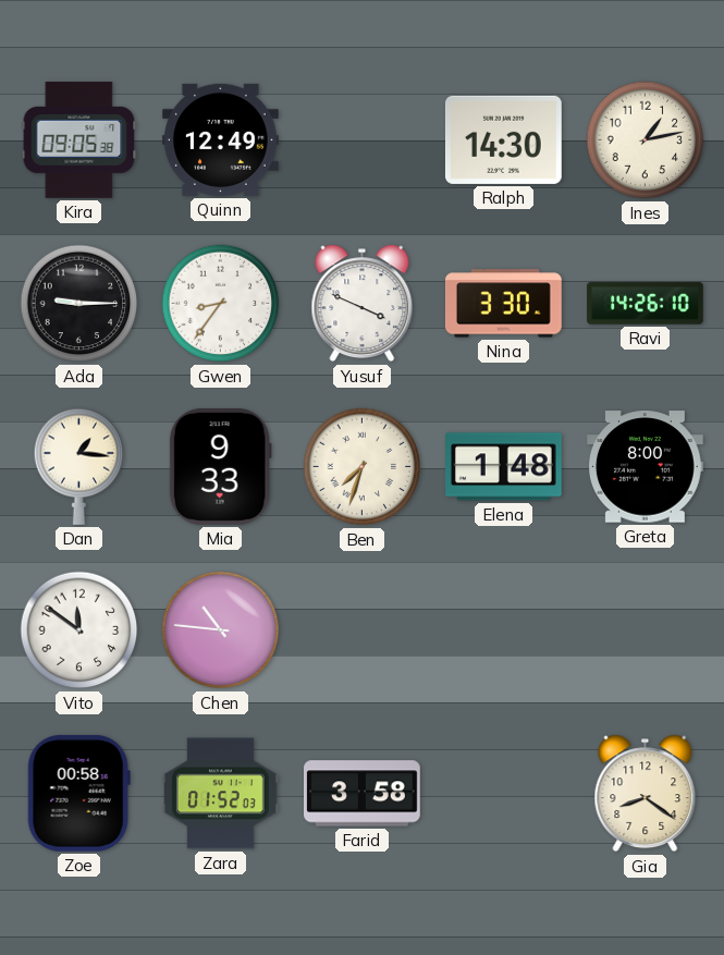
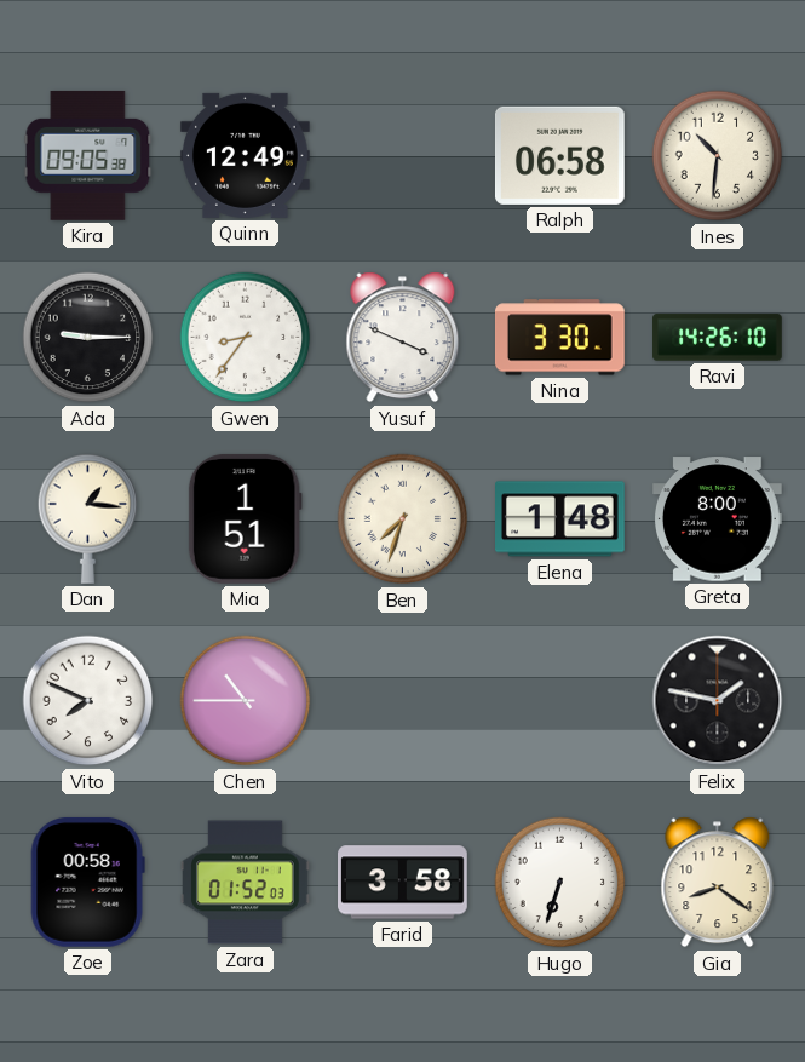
Ralph: 14:30 -> 06:58 (559, 155)
Ines: 1:13 -> 10:31 (718, 156)
Mia: 9:33 -> 1:51 (245, 518)
Vito: 11:51 -> 7:49 (88, 701)
Chen: 10:46 -> 10:45 (246, 701)
Felix: none -> 1:47 (718, 701)
Hugo: none -> 6:33 (560, 883)
